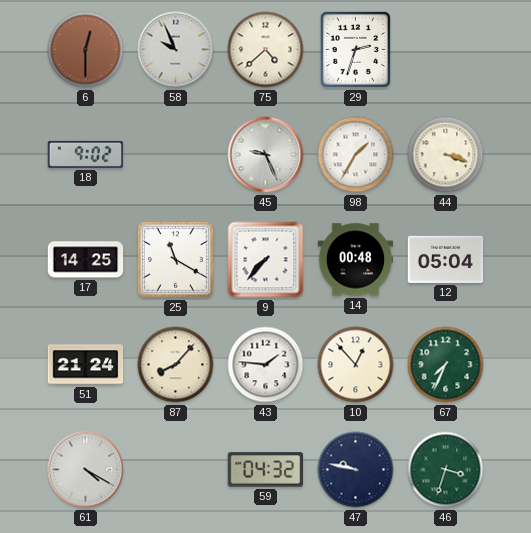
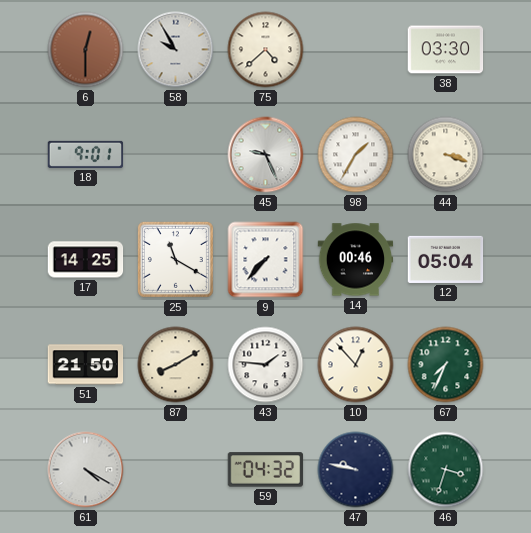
58: 9:56 -> 9:55 (176, 50)
29: 2:33 -> none (355, 49)
38: none -> 03:30 (446, 50)
18: 9:02 -> 9:01 (86, 154)
14: 00:48 -> 00:46 (356, 260)
51: 21:24 -> 21:50 (86, 365)
87: 8:07 -> 8:10 (176, 365)
